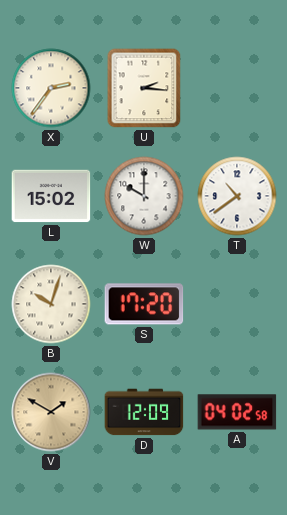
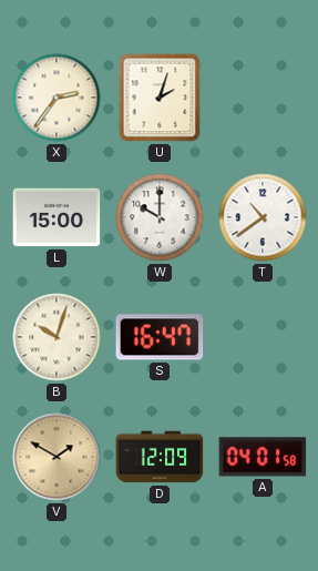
U: 2:16 -> 2:03 (160, 98)
L: 15:02 -> 15:00 (57, 217)
S: 17:20 -> 16:47 (160, 337)
A: 04:02 -> 04:01 (263, 457)
